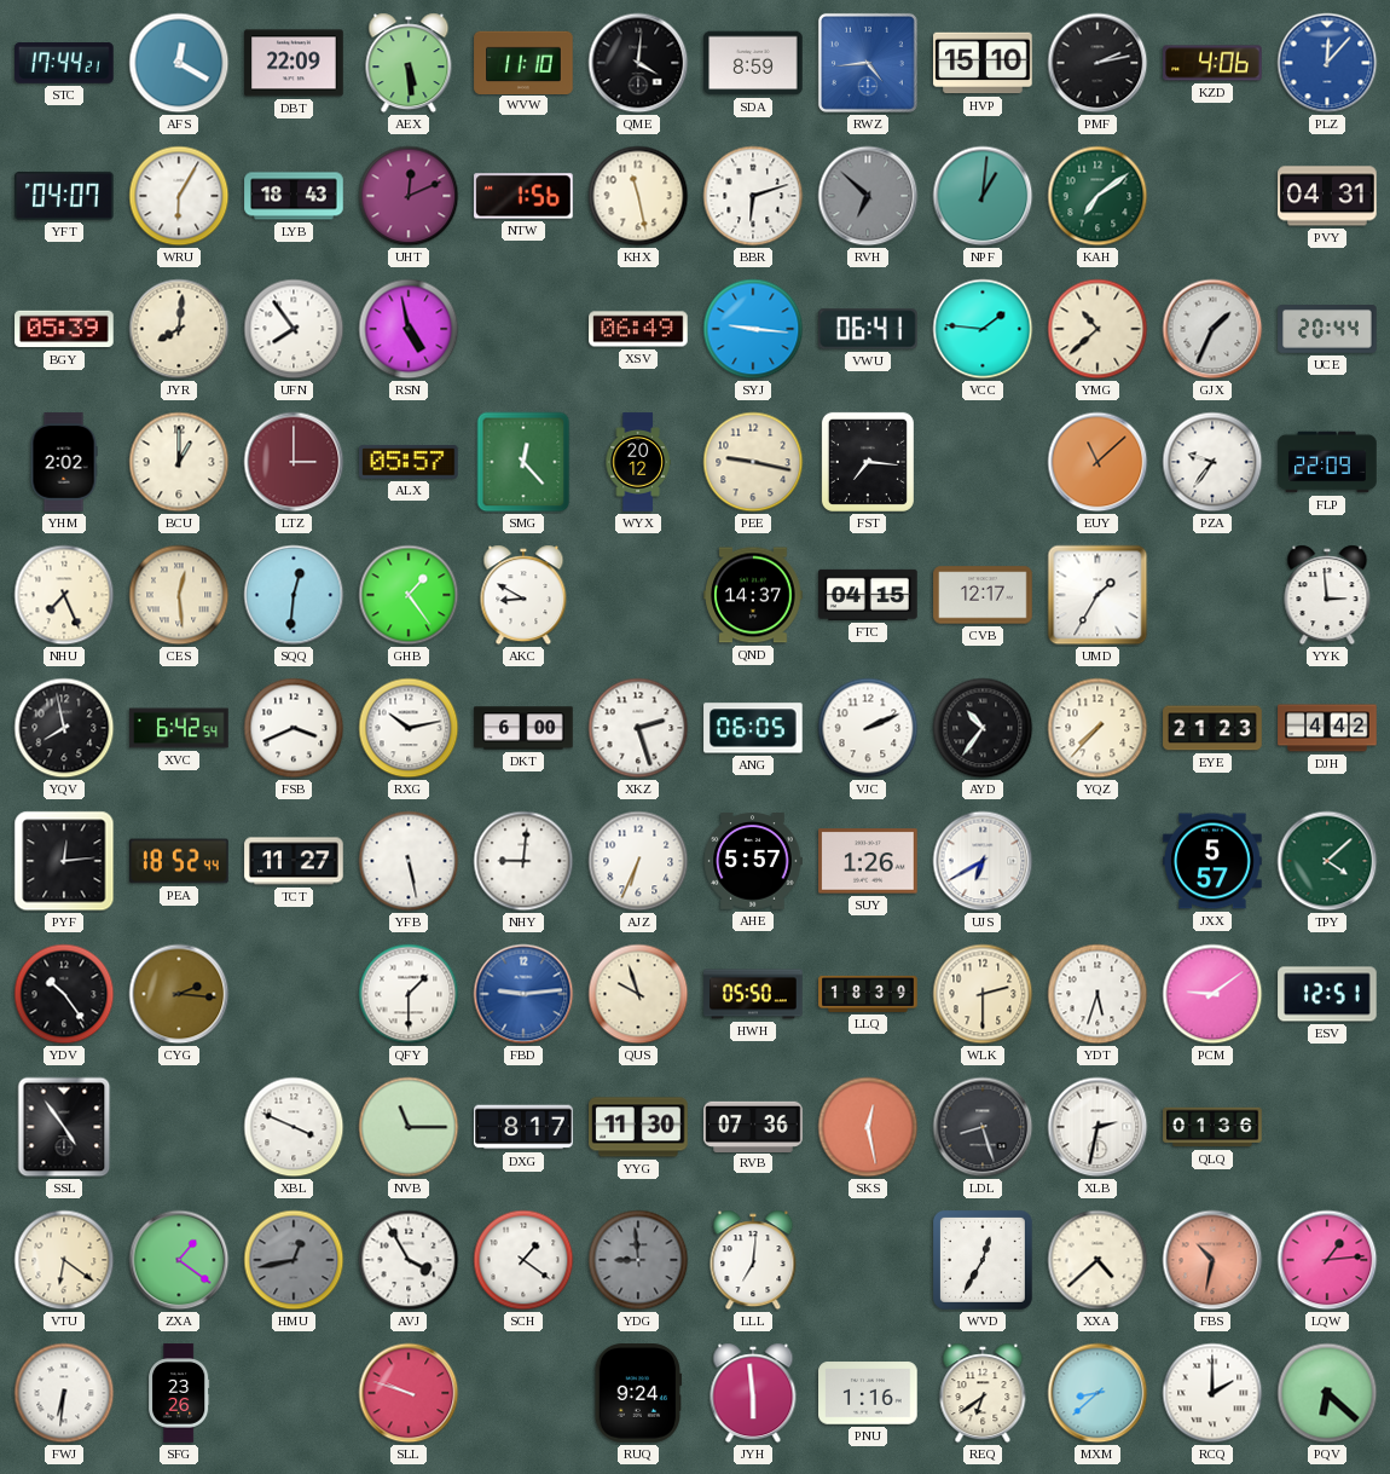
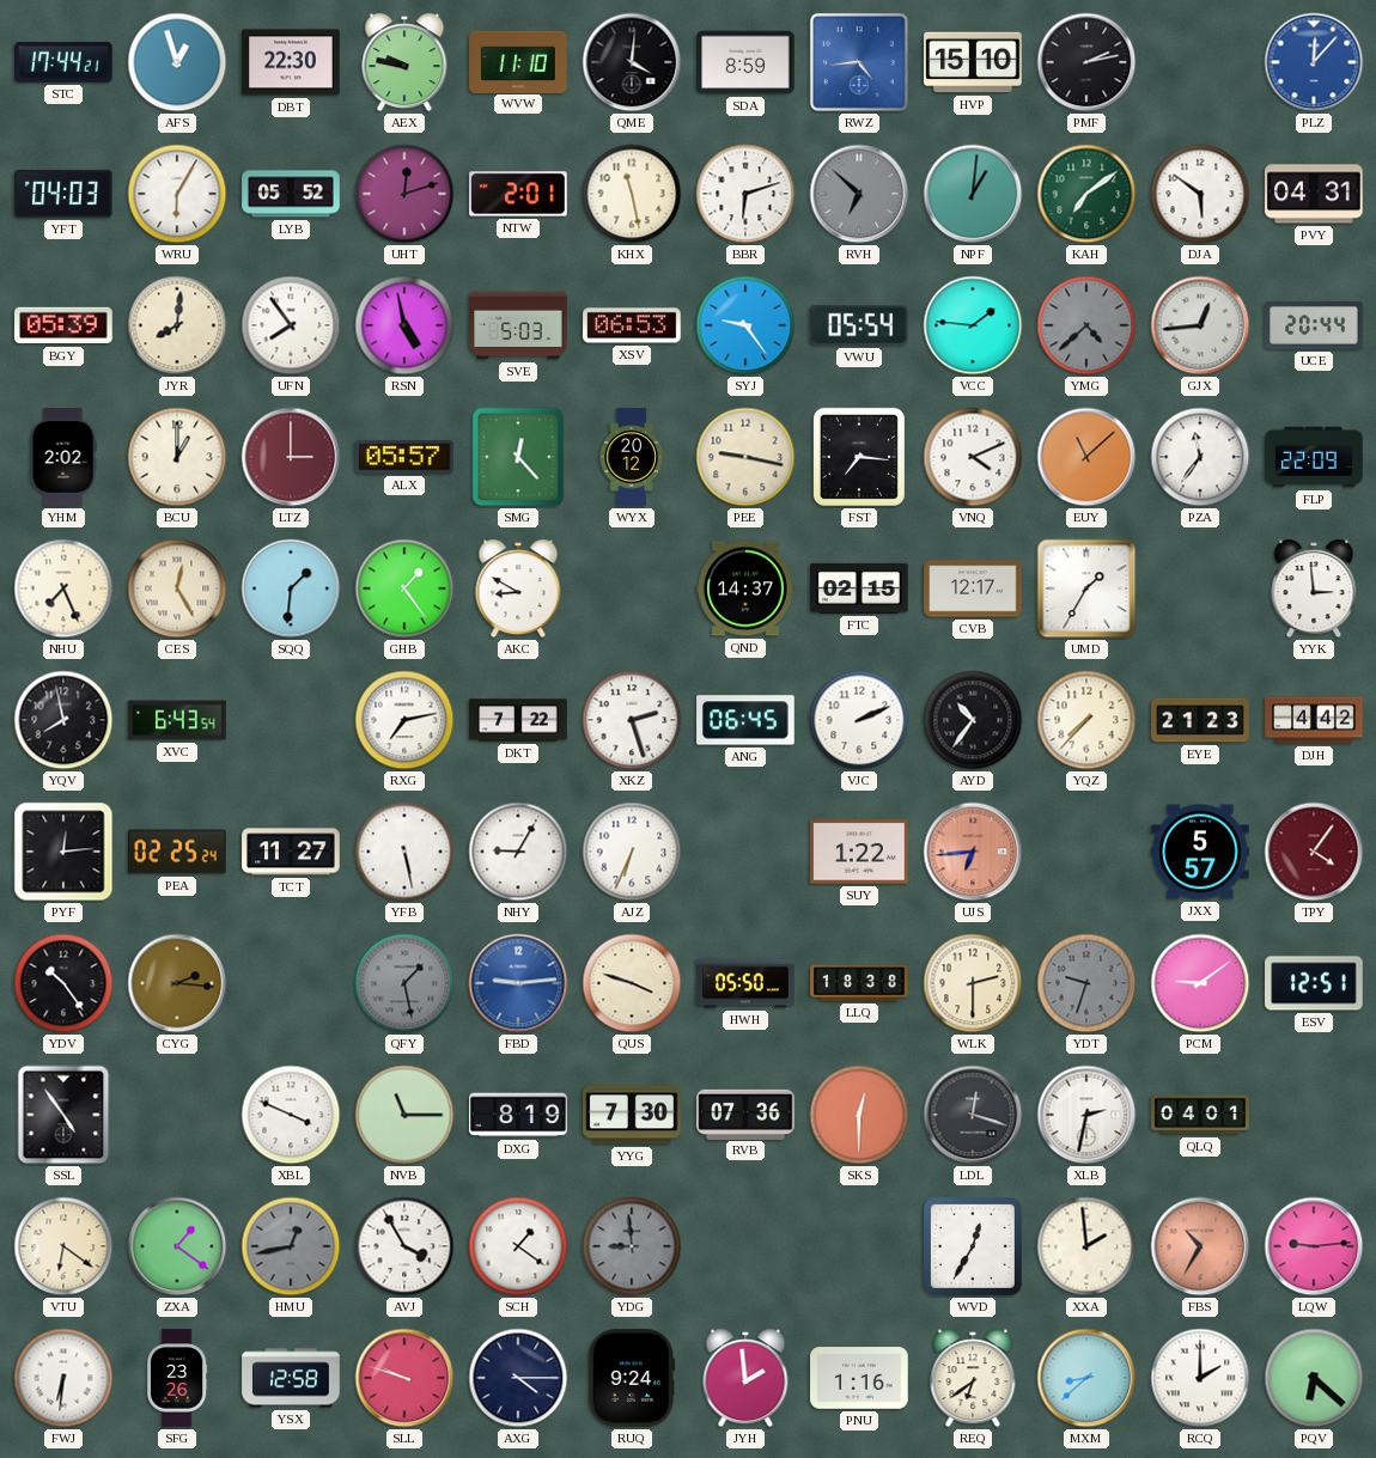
AFS: 12:20 -> 12:57 (177, 62)
DBT: 22:09 -> 22:30 (291, 62)
AEX: 5:29 -> 9:47 (404, 62)
KZD: 4:06 -> none (1212, 63)
YFT: 04:07 -> 04:03 (63, 194)
LYB: 18:43 -> 05:52 (291, 194)
UHT: 12:11 -> 12:12 (404, 194)
NTW: 1:56 -> 2:01 (518, 194)
DJA: none -> 5:51 (1200, 194)
SVE: none -> 5:03 (518, 325)
XSV: 06:49 -> 06:53 (632, 325)
SYJ: 9:16 -> 9:24 (745, 325)
VWU: 06:41 -> 05:54 (860, 325)
YMG: 10:38 -> 4:38 (1086, 325)
YMG dial: cream -> grey (1086, 325)
GJX: 1:34 -> 12:44 (1200, 325)
VNQ: none -> 4:11 (973, 457)
PZA: 9:36 -> 11:36 (1200, 457)
CES: 12:29 -> 12:25 (177, 588)
SQQ: 12:31 -> 1:31 (291, 588)
FTC: 04:15 -> 02:15 (859, 588)
XVC: 6:42 -> 6:43 (177, 720)
FSB: 3:41 -> none (294, 728)
RXG: 10:13 -> 7:13 (404, 720)
DKT: 6:00 -> 7:22 (518, 720)
ANG: 06:05 -> 06:45 (745, 720)
PEA: 18:52 -> 02:25 (177, 852)
NHY: 9:01 -> 9:05 (518, 852)
AHE: 5:57 -> none (753, 861)
SUY: 1:26 -> 1:22 (859, 852)
UJS: 6:40 -> 6:44 (973, 852)
UJS dial: white -> salmon (973, 852)
TPY: 4:08 -> 4:06 (1314, 852)
TPY dial: green -> burgundy (1314, 852)
QFY: 1:30 -> 1:28 (404, 983)
QFY dial: white -> grey (404, 983)
QUS: 9:57 -> 3:48 (632, 983)
LLQ: 18:39 -> 18:38 (859, 983)
YDT: 5:33 -> 9:33 (1086, 983)
YDT dial: white -> grey (1086, 983)
DXG: 8:17 -> 8:19 (518, 1115)
YYG: 11:30 -> 7:30 (632, 1115)
SKS: 12:28 -> 12:30 (859, 1115)
LDL: 8:27 -> 12:18 (973, 1115)
QLQ: 01:36 -> 04:01 (1200, 1115)
LLL: 7:01 -> none (753, 1260)
XXA: 4:38 -> 1:59 (1086, 1246)
FBS: 10:32 -> 10:35 (1200, 1246)
LQW: 1:14 -> 9:14 (1314, 1246)
YSX: none -> 12:58 (291, 1378)
AXG: none -> 4:15 (518, 1378)
JYH: 5:59 -> 1:59 (745, 1378)
